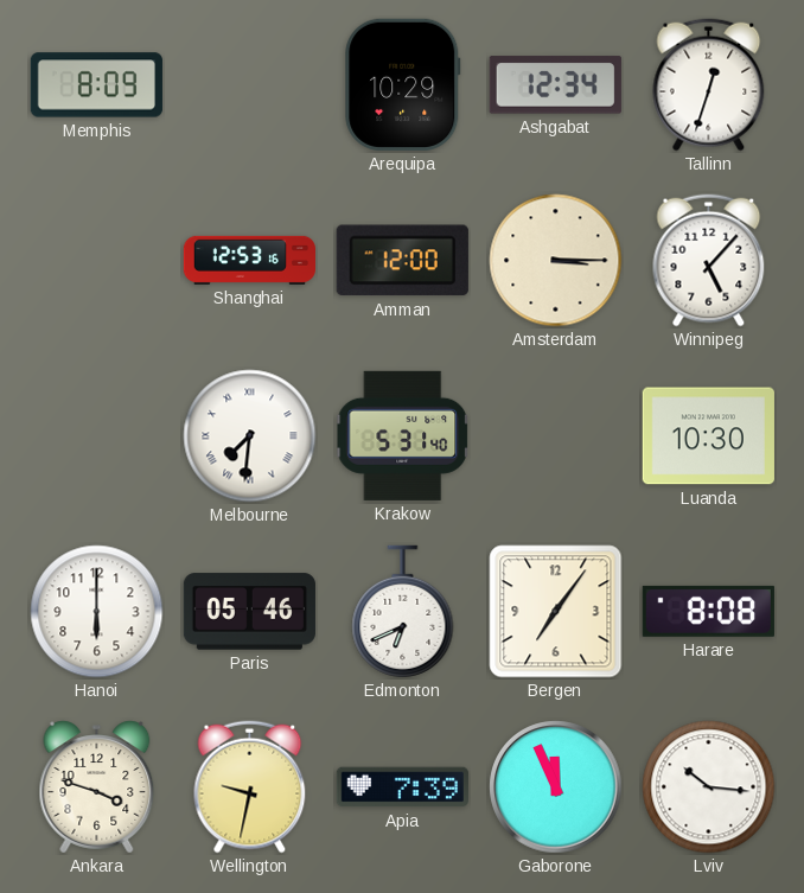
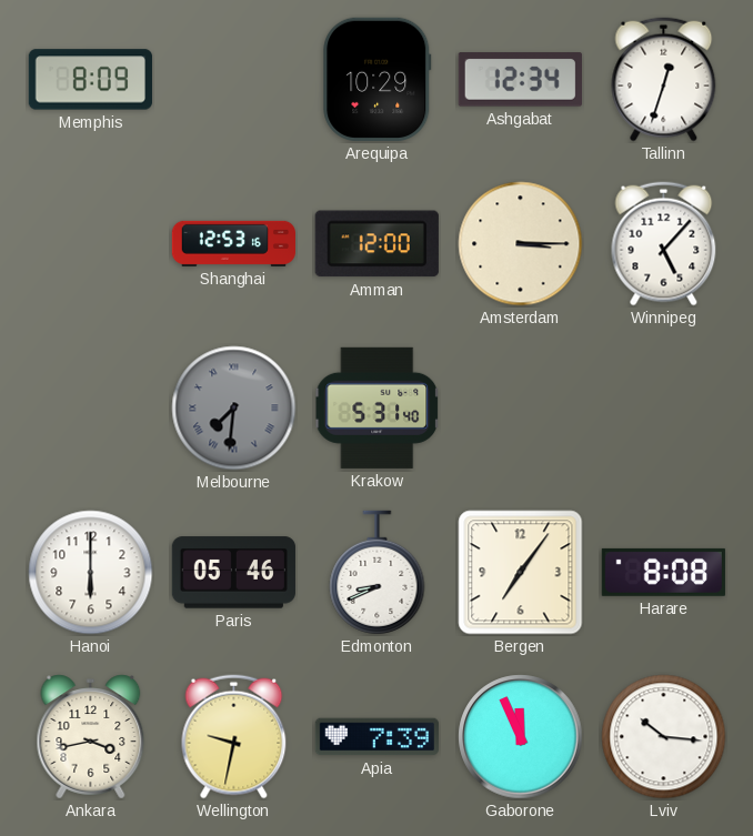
Melbourne dial: white -> grey (234, 409)
Luanda: 10:30 -> none (708, 436)
Edmonton: 6:41 -> 8:41 (378, 573)
Ankara: 3:48 -> 3:43 (91, 737)
